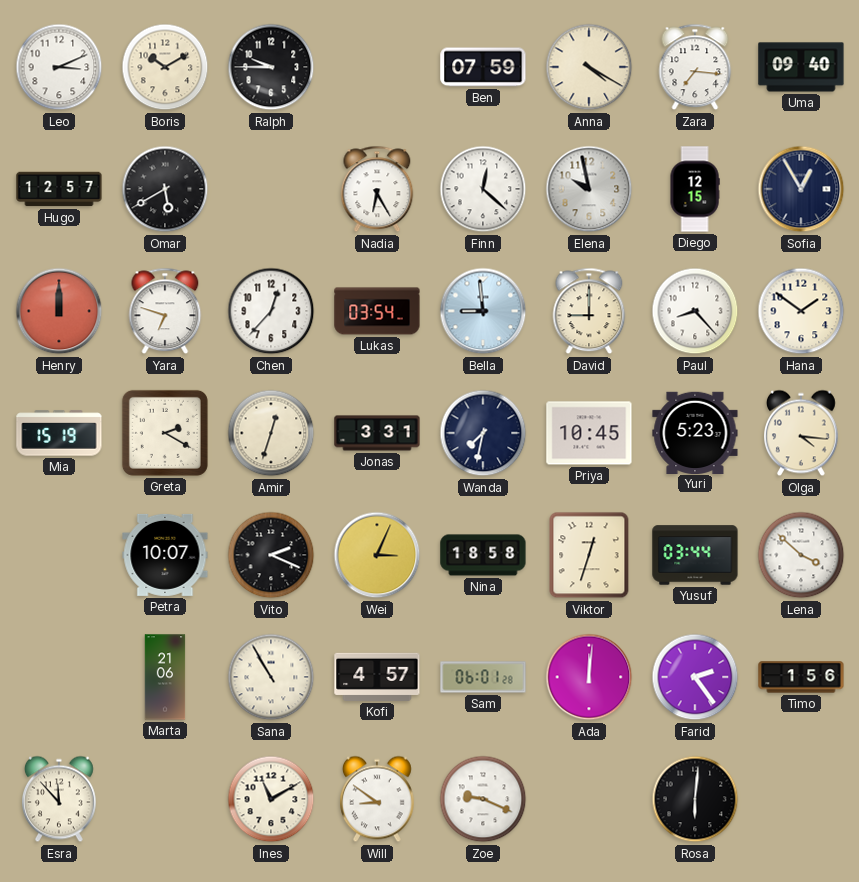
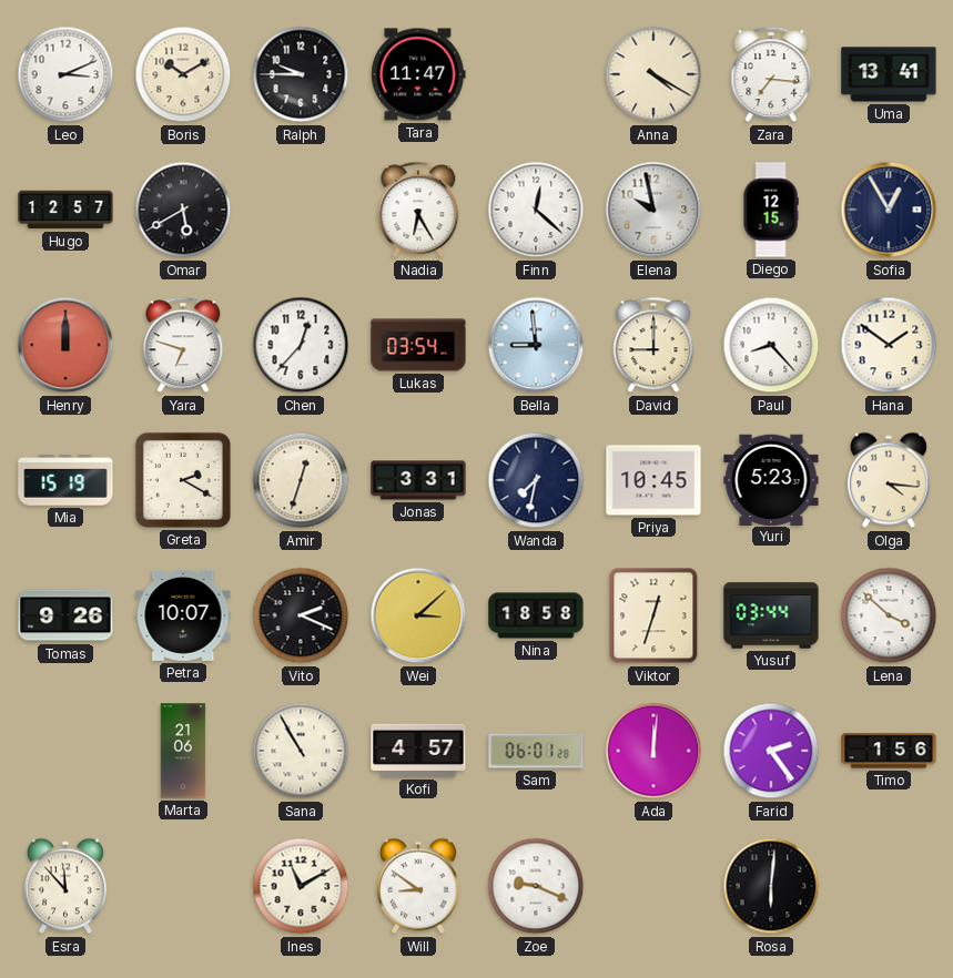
Tara: none -> 11:47 (418, 74)
Ben: 07:59 -> none (483, 67)
Uma: 09:40 -> 13:41 (889, 74)
Tomas: none -> 9:26 (65, 615)
Wei: 3:04 -> 3:08 (418, 615)
